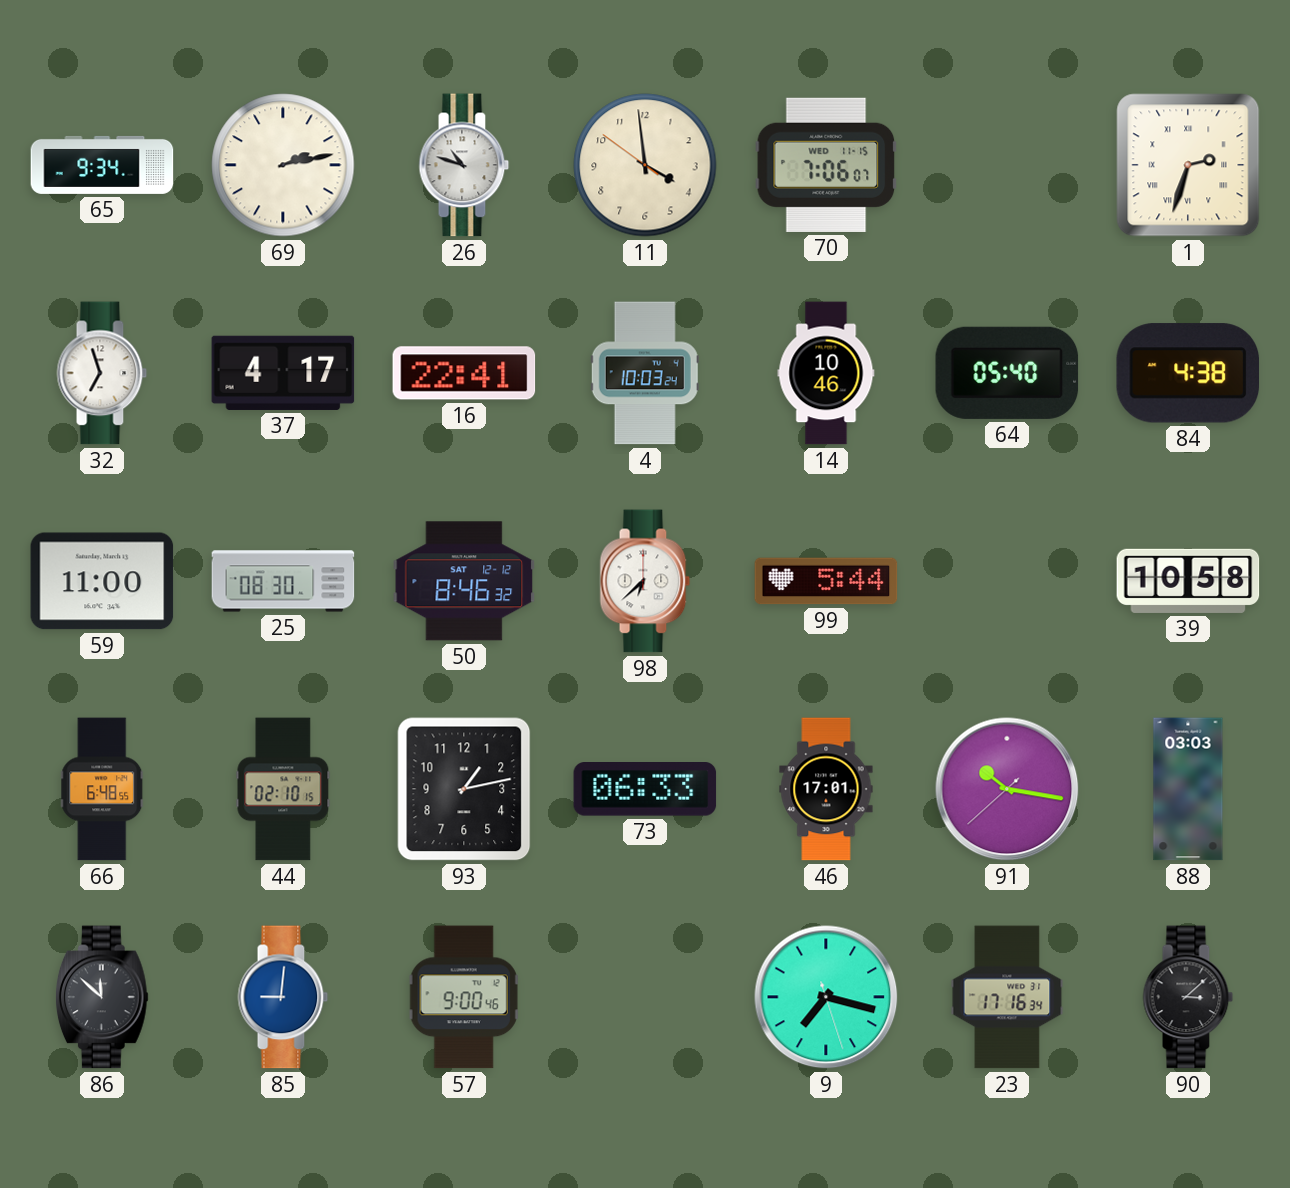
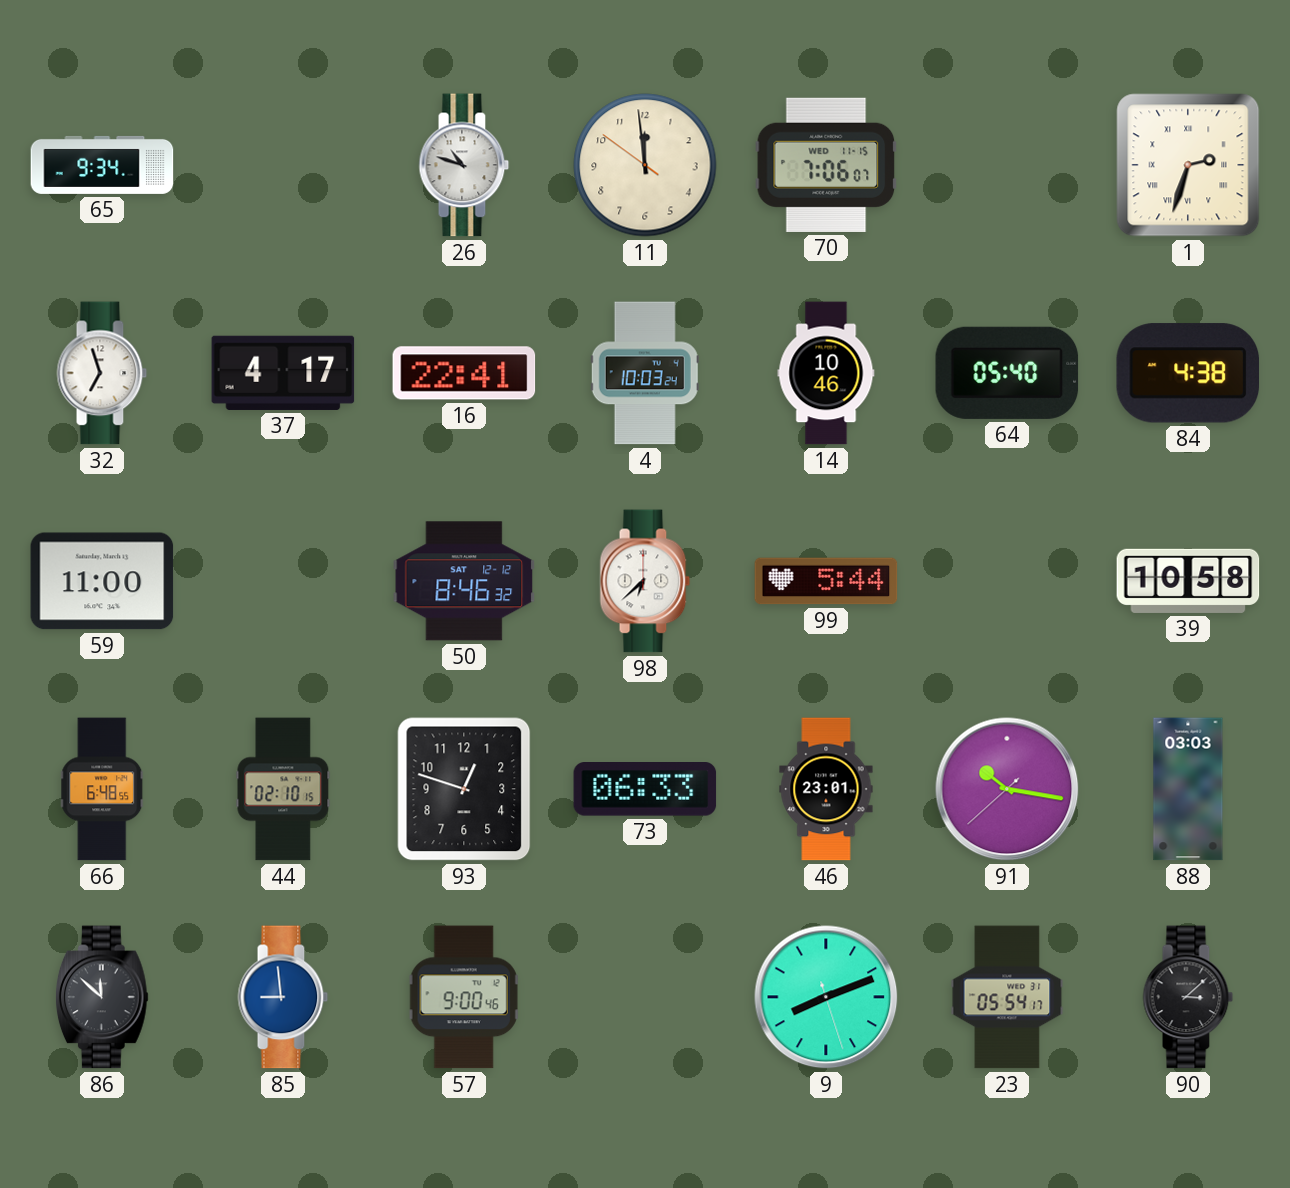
69: 2:13 -> none (283, 165)
11: 3:58 -> 11:58 (645, 165)
25: 08:30 -> none (283, 581)
93: 1:13 -> 12:48 (464, 789)
46: 17:01 -> 23:01 (826, 789)
85: 9:01 -> 8:59 (283, 997)
9: 7:17 -> 8:11 (826, 997)
23: 17:16 -> 05:54 (1007, 997)
